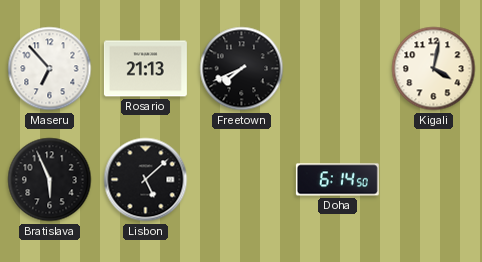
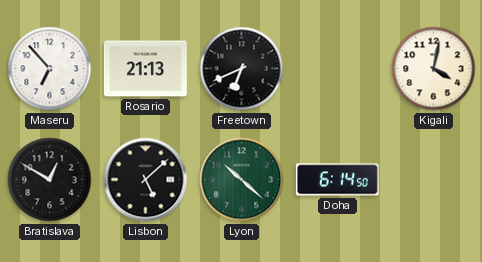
Freetown: 7:41 -> 6:41 (242, 69)
Bratislava: 5:56 -> 12:50 (50, 180)
Lyon: none -> 10:22 (242, 180)
